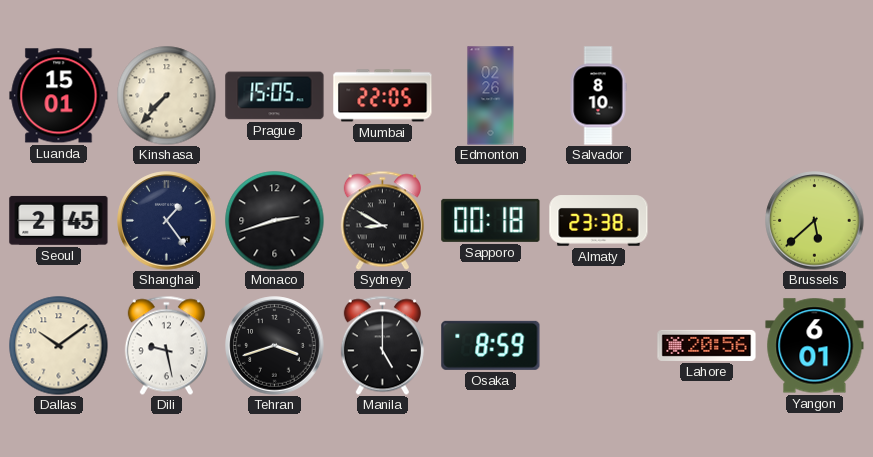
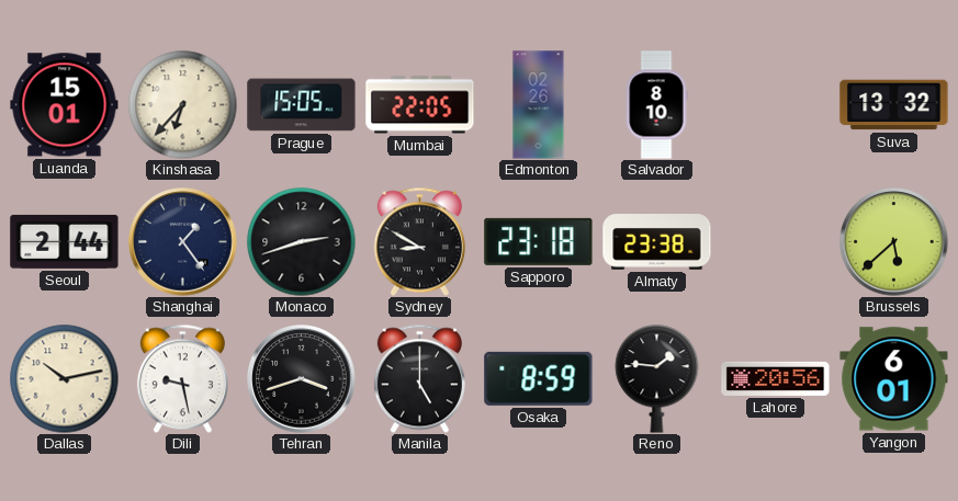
Kinshasa: 7:37 -> 6:37 (183, 105)
Suva: none -> 13:32 (894, 105)
Seoul: 2:45 -> 2:44 (65, 241)
Sapporo: 00:18 -> 23:18 (539, 241)
Dallas: 10:09 -> 10:13 (65, 379)
Reno: none -> 1:46 (657, 379)
